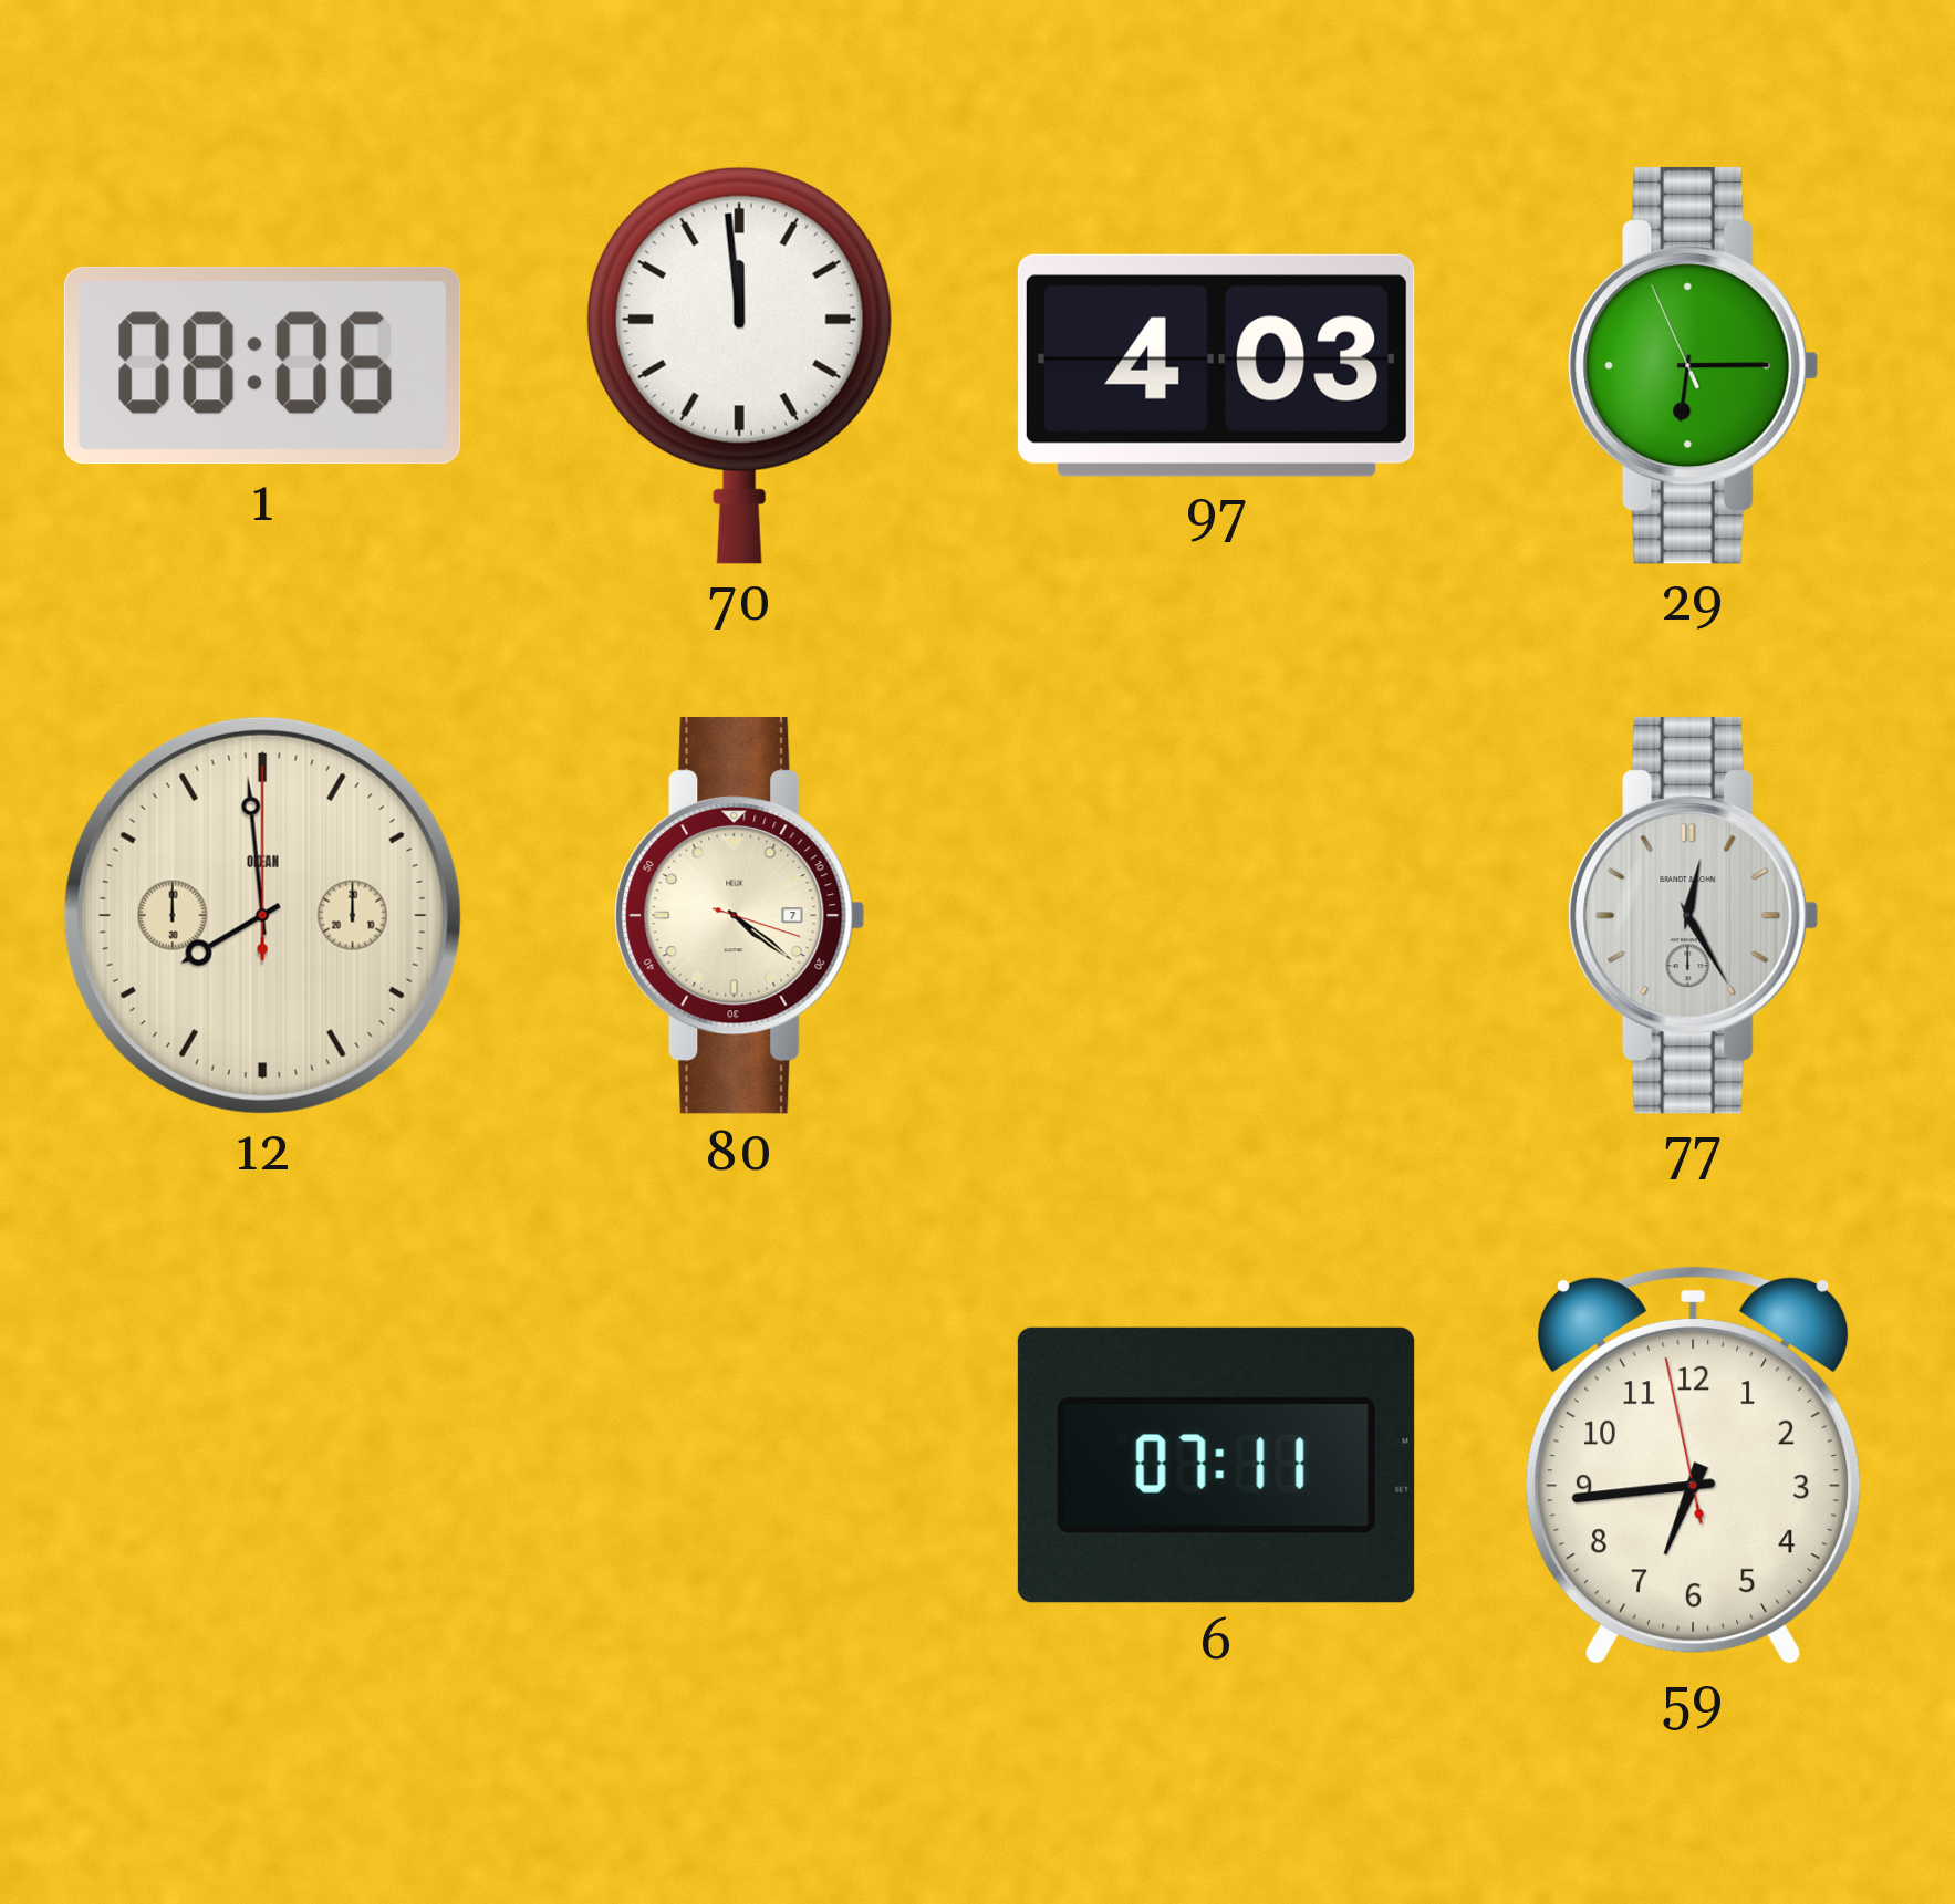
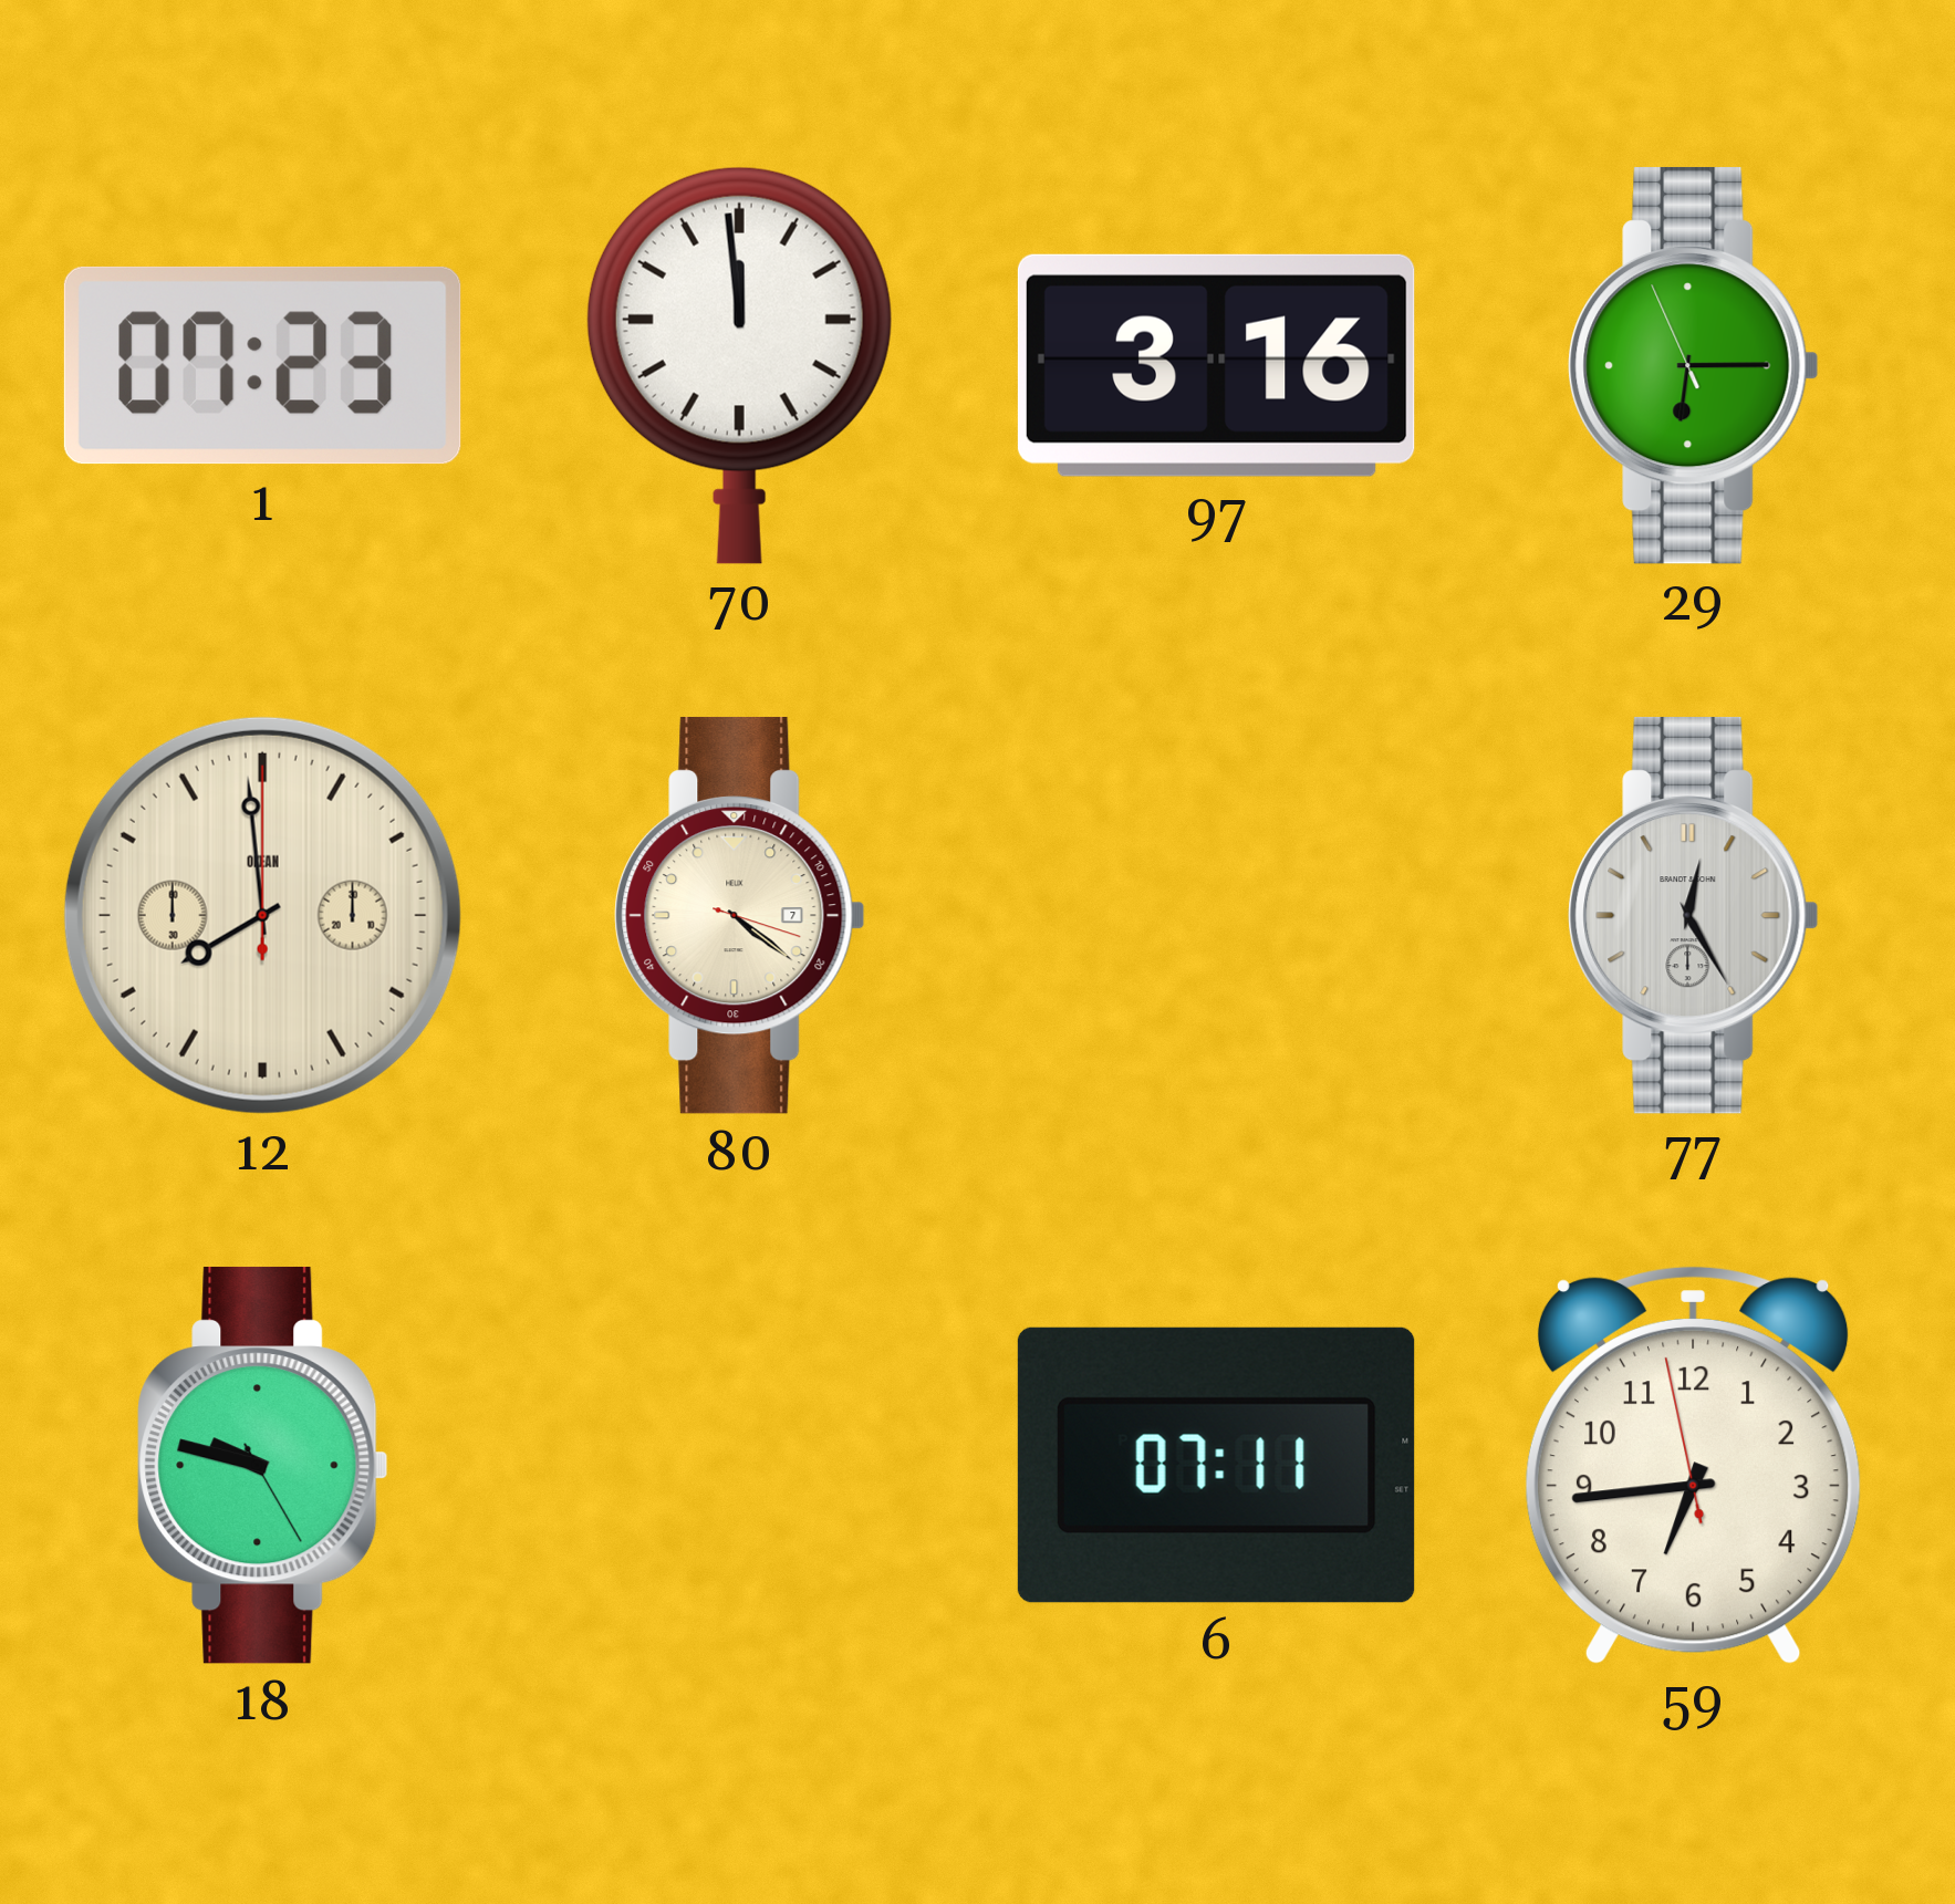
1: 08:06 -> 07:23 (262, 365)
97: 4:03 -> 3:16 (1216, 365)
18: none -> 9:47 (263, 1465)
